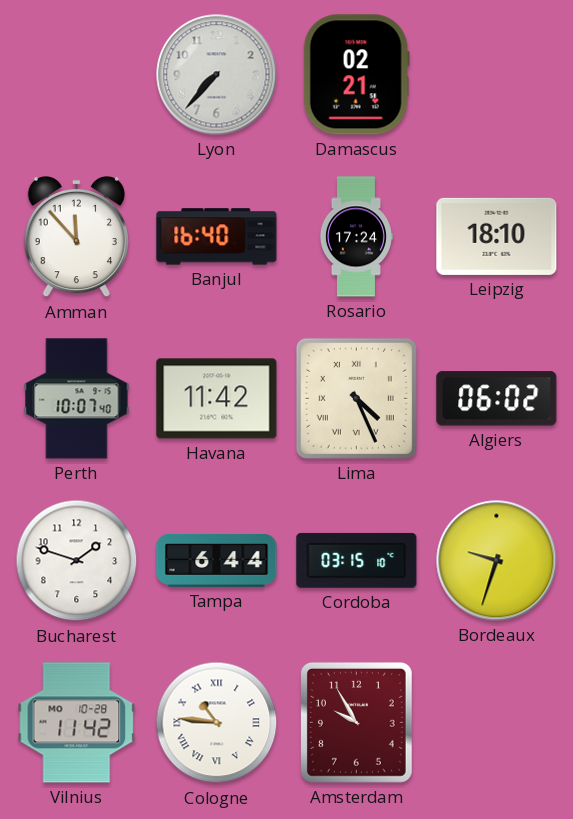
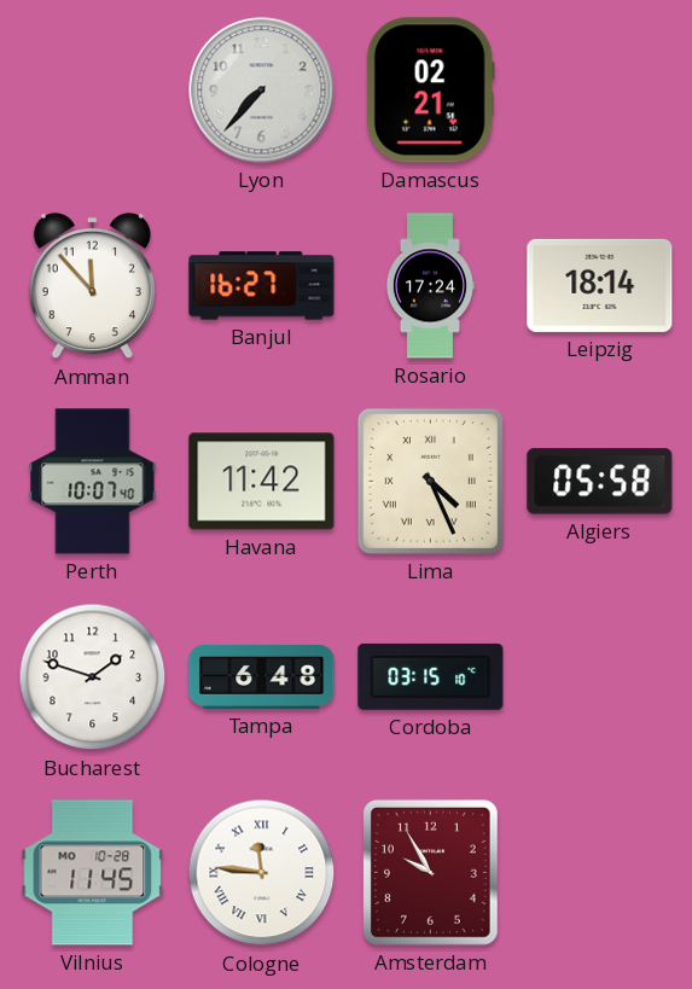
Banjul: 16:40 -> 16:27 (262, 286)
Leipzig: 18:10 -> 18:14 (600, 285)
Algiers: 06:02 -> 05:58 (600, 482)
Tampa: 6:44 -> 6:48 (262, 676)
Bordeaux: 9:33 -> none (497, 561)
Vilnius: 11:42 -> 11:45 (93, 873)
Cologne: 10:46 -> 11:46 (262, 873)
